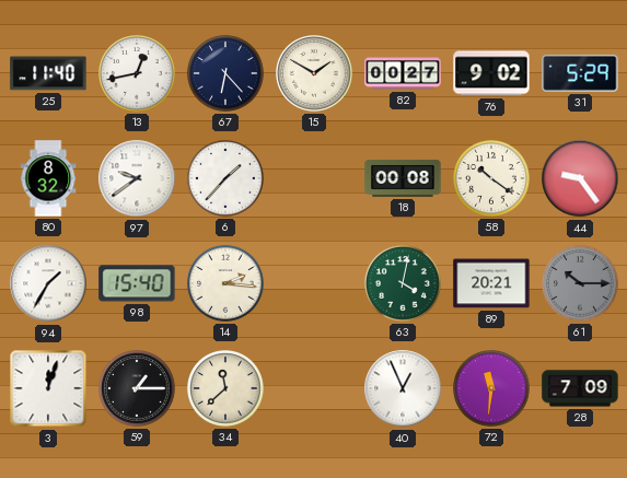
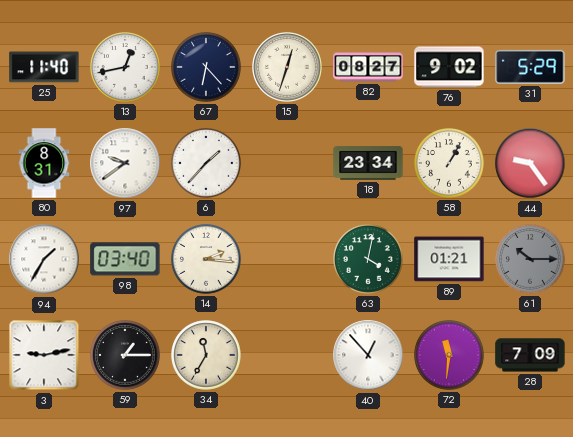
15: 1:50 -> 12:33 (287, 67)
82: 00:27 -> 08:27 (368, 67)
80: 8:32 -> 8:31 (44, 163)
18: 00:08 -> 23:34 (368, 164)
58: 10:21 -> 1:05 (449, 163)
98: 15:40 -> 03:40 (125, 259)
89: 20:21 -> 01:21 (449, 259)
3: 12:03 -> 9:13 (44, 355)
34: 11:38 -> 11:35 (206, 355)
40: 12:56 -> 12:53 (368, 355)
